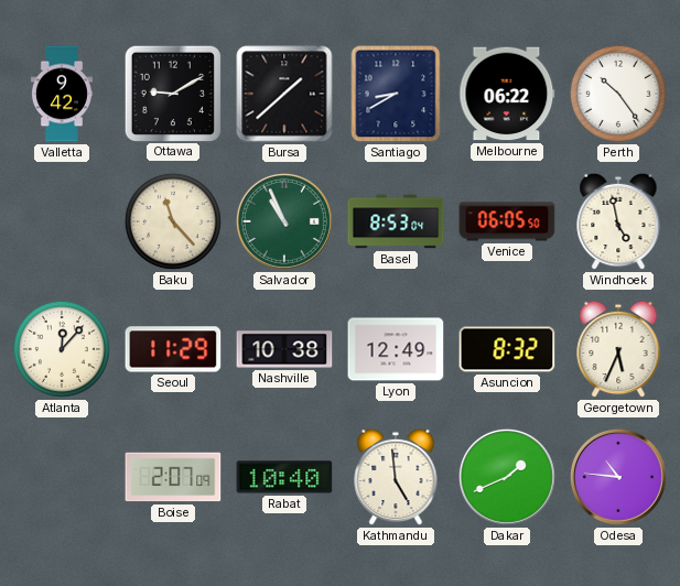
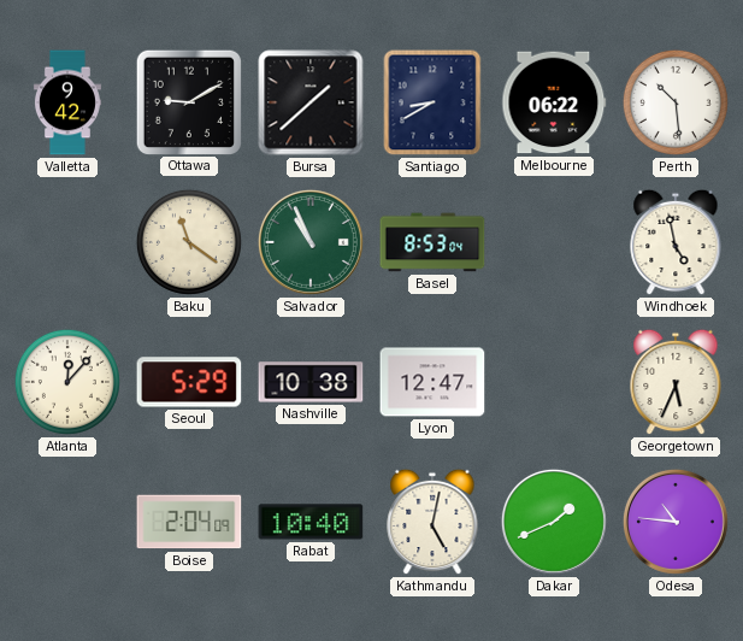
Perth: 10:24 -> 10:29 (676, 102)
Baku: 11:23 -> 11:21 (189, 242)
Venice: 06:05 -> none (507, 221)
Seoul: 11:29 -> 5:29 (189, 382)
Lyon: 12:49 -> 12:47 (432, 382)
Asuncion: 8:32 -> none (507, 349)
Boise: 2:07 -> 2:04 (189, 522)
Kathmandu: 4:59 -> 5:02 (432, 522)
